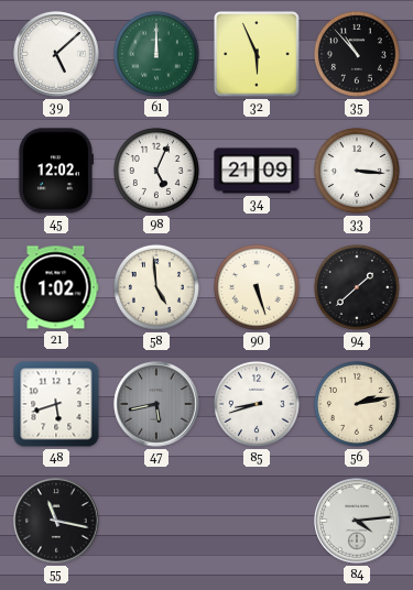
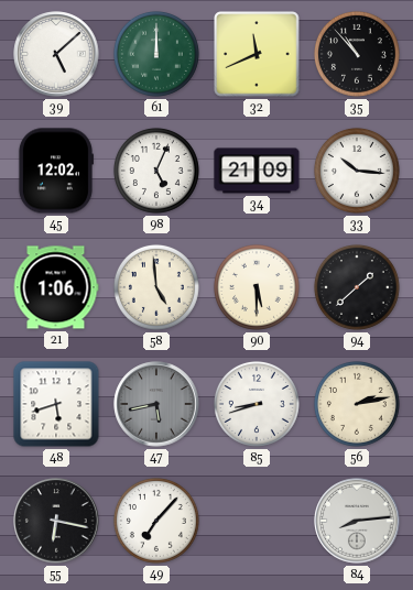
32: 5:56 -> 11:41 (257, 54)
33: 3:16 -> 10:16 (357, 171)
21: 1:02 -> 1:06 (56, 287)
90: 5:27 -> 5:30 (257, 287)
55: 11:17 -> 6:17 (56, 521)
49: none -> 7:07 (156, 521)
84: 4:14 -> 8:14 (357, 521)
